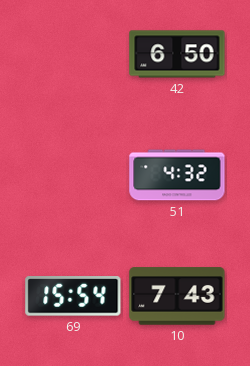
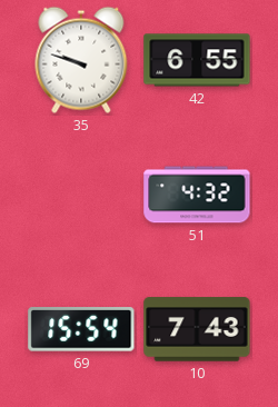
35: none -> 9:48 (81, 60)
42: 6:50 -> 6:55 (197, 60)
